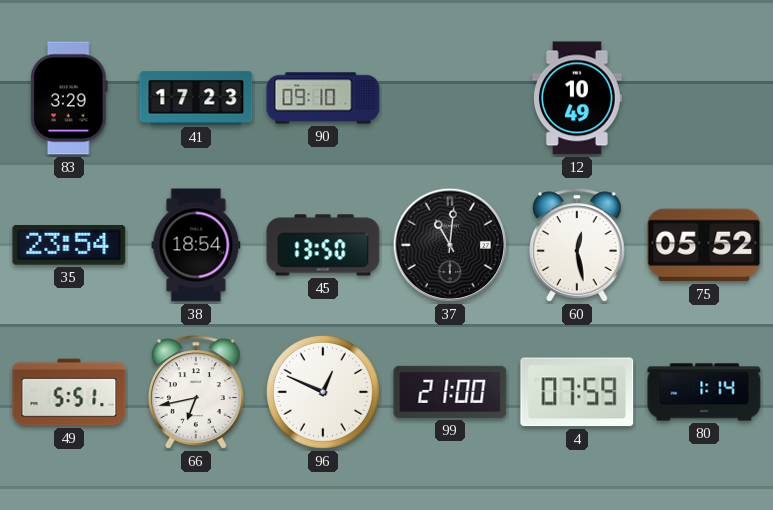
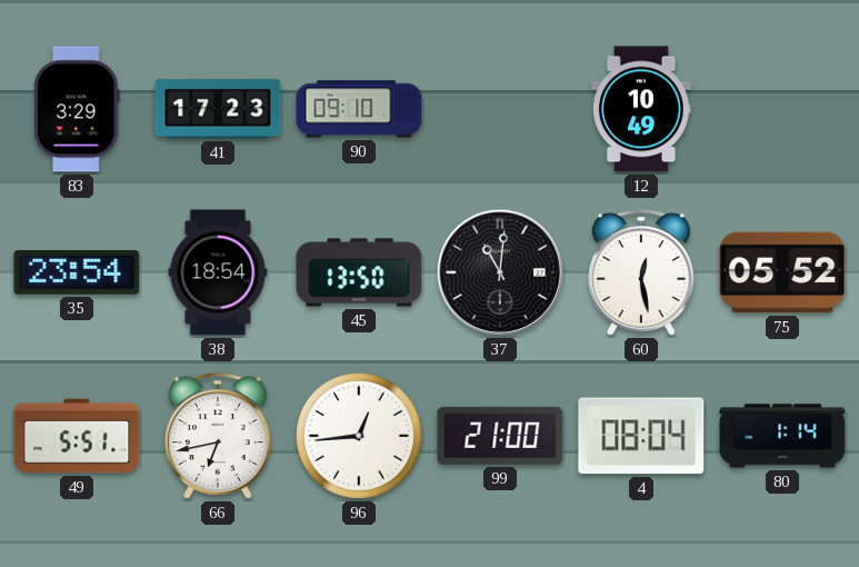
96: 12:49 -> 12:44 (359, 436)
4: 07:59 -> 08:04 (641, 436)
